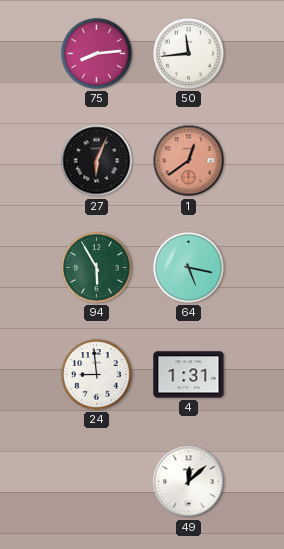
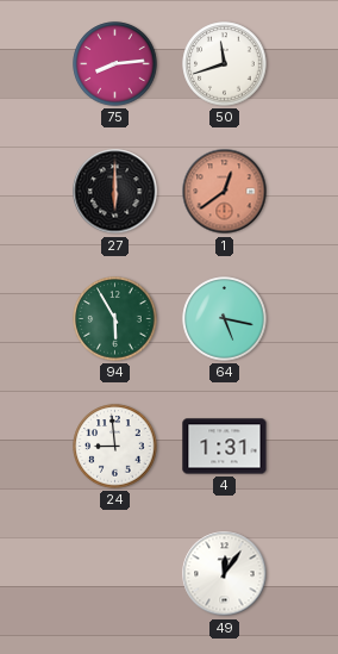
50: 11:44 -> 11:42 (225, 64)
27: 6:04 -> 6:00 (115, 192)
49: 12:08 -> 12:06 (225, 574)
